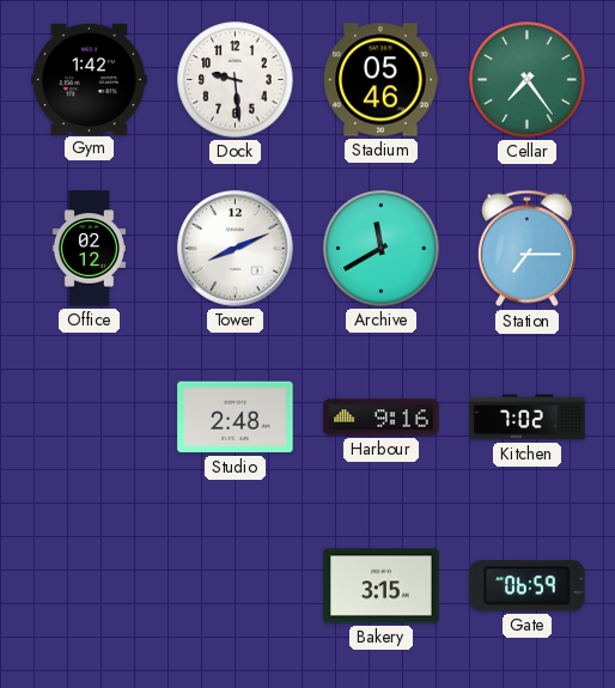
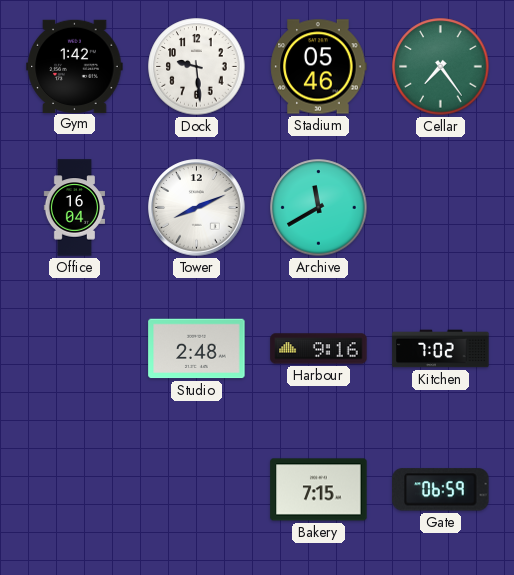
Office: 02:12 -> 16:04 (74, 208)
Station: 7:15 -> none (526, 249)
Bakery: 3:15 -> 7:15 (319, 490)
